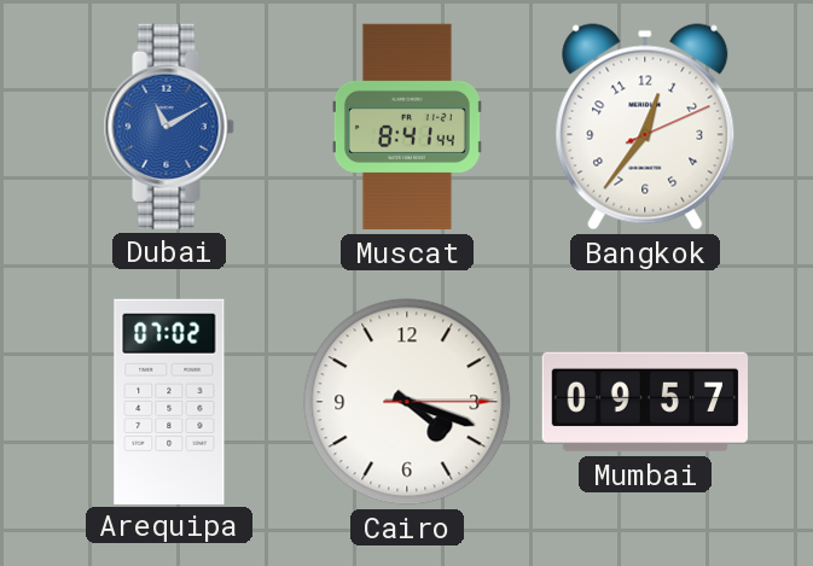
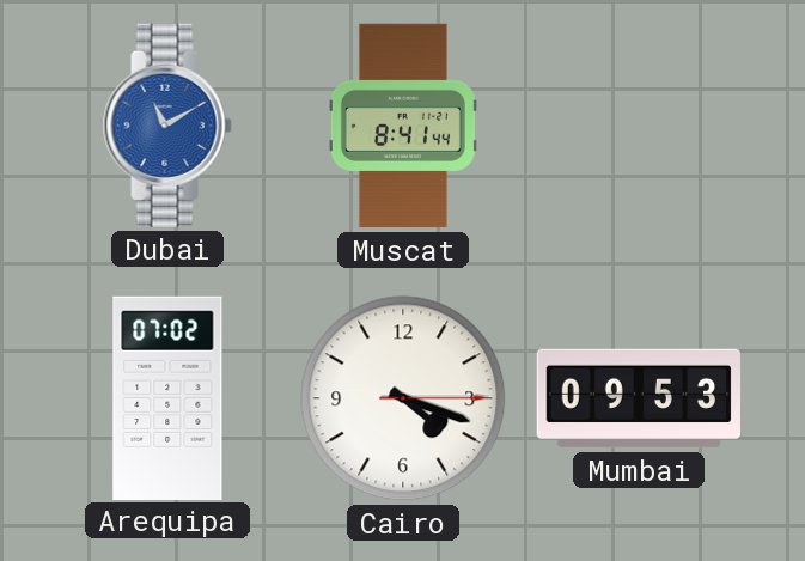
Bangkok: 12:36 -> none (645, 127)
Mumbai: 09:57 -> 09:53 (638, 398)
